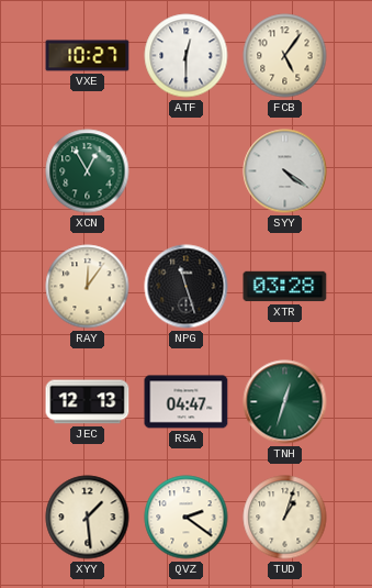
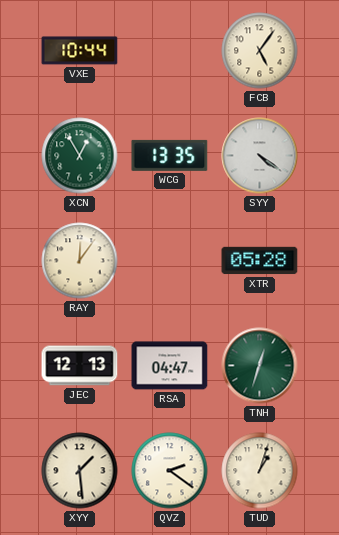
VXE: 10:27 -> 10:44 (80, 51)
ATF: 12:30 -> none (187, 56)
WCG: none -> 13:35 (170, 155)
NPG: 11:27 -> none (187, 287)
XTR: 03:28 -> 05:28 (260, 261)
